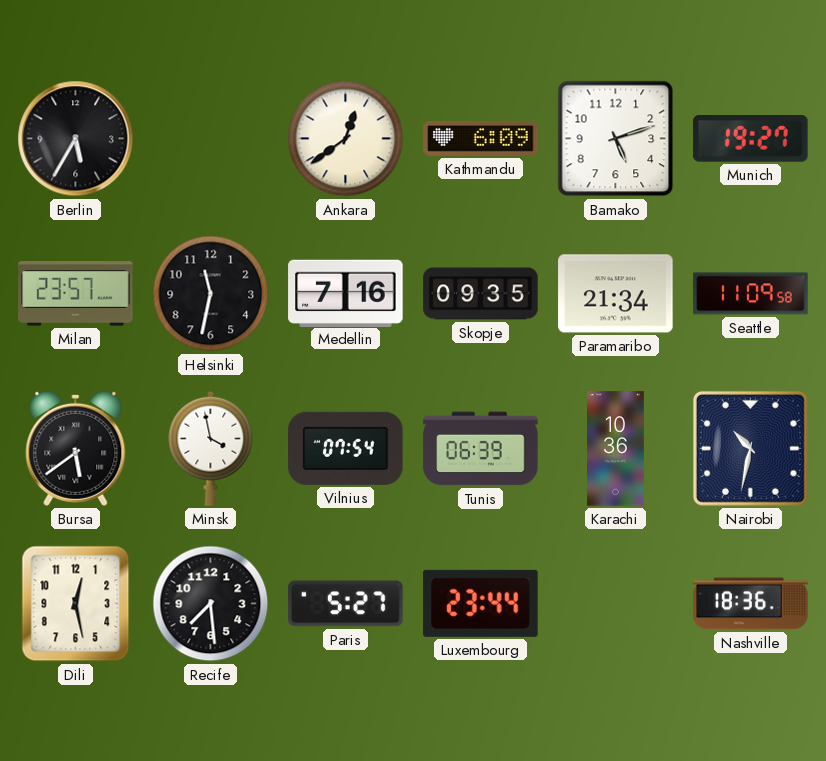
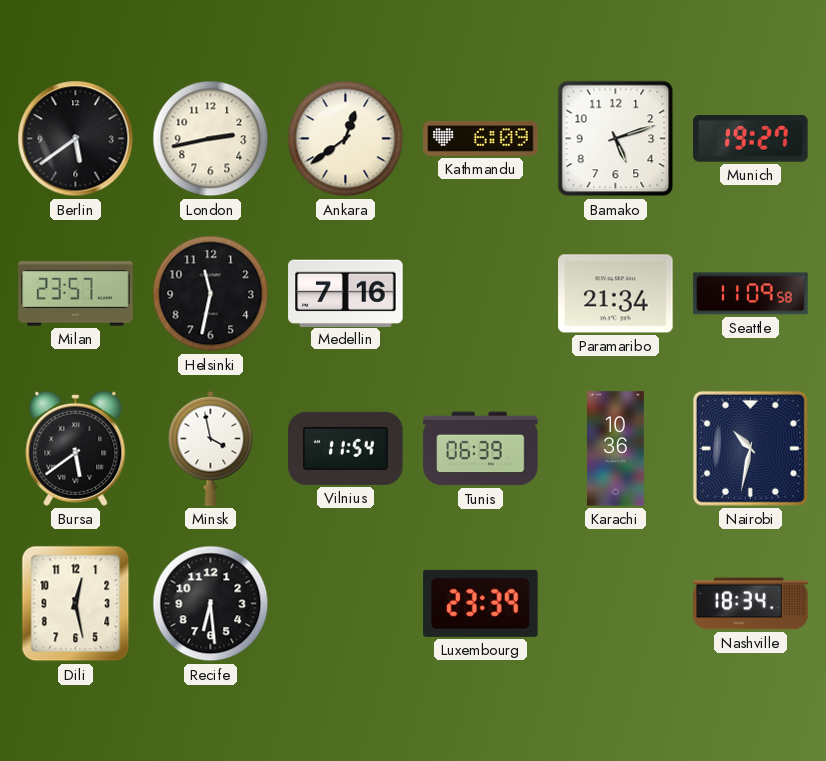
Berlin: 5:35 -> 5:39 (76, 139)
London: none -> 2:43 (211, 139)
Skopje: 09:35 -> none (481, 294)
Vilnius: 07:54 -> 11:54 (346, 448)
Recife: 7:29 -> 6:29 (211, 604)
Paris: 5:27 -> none (346, 604)
Luxembourg: 23:44 -> 23:39 (481, 603)
Nashville: 18:36 -> 18:34 (751, 604)
